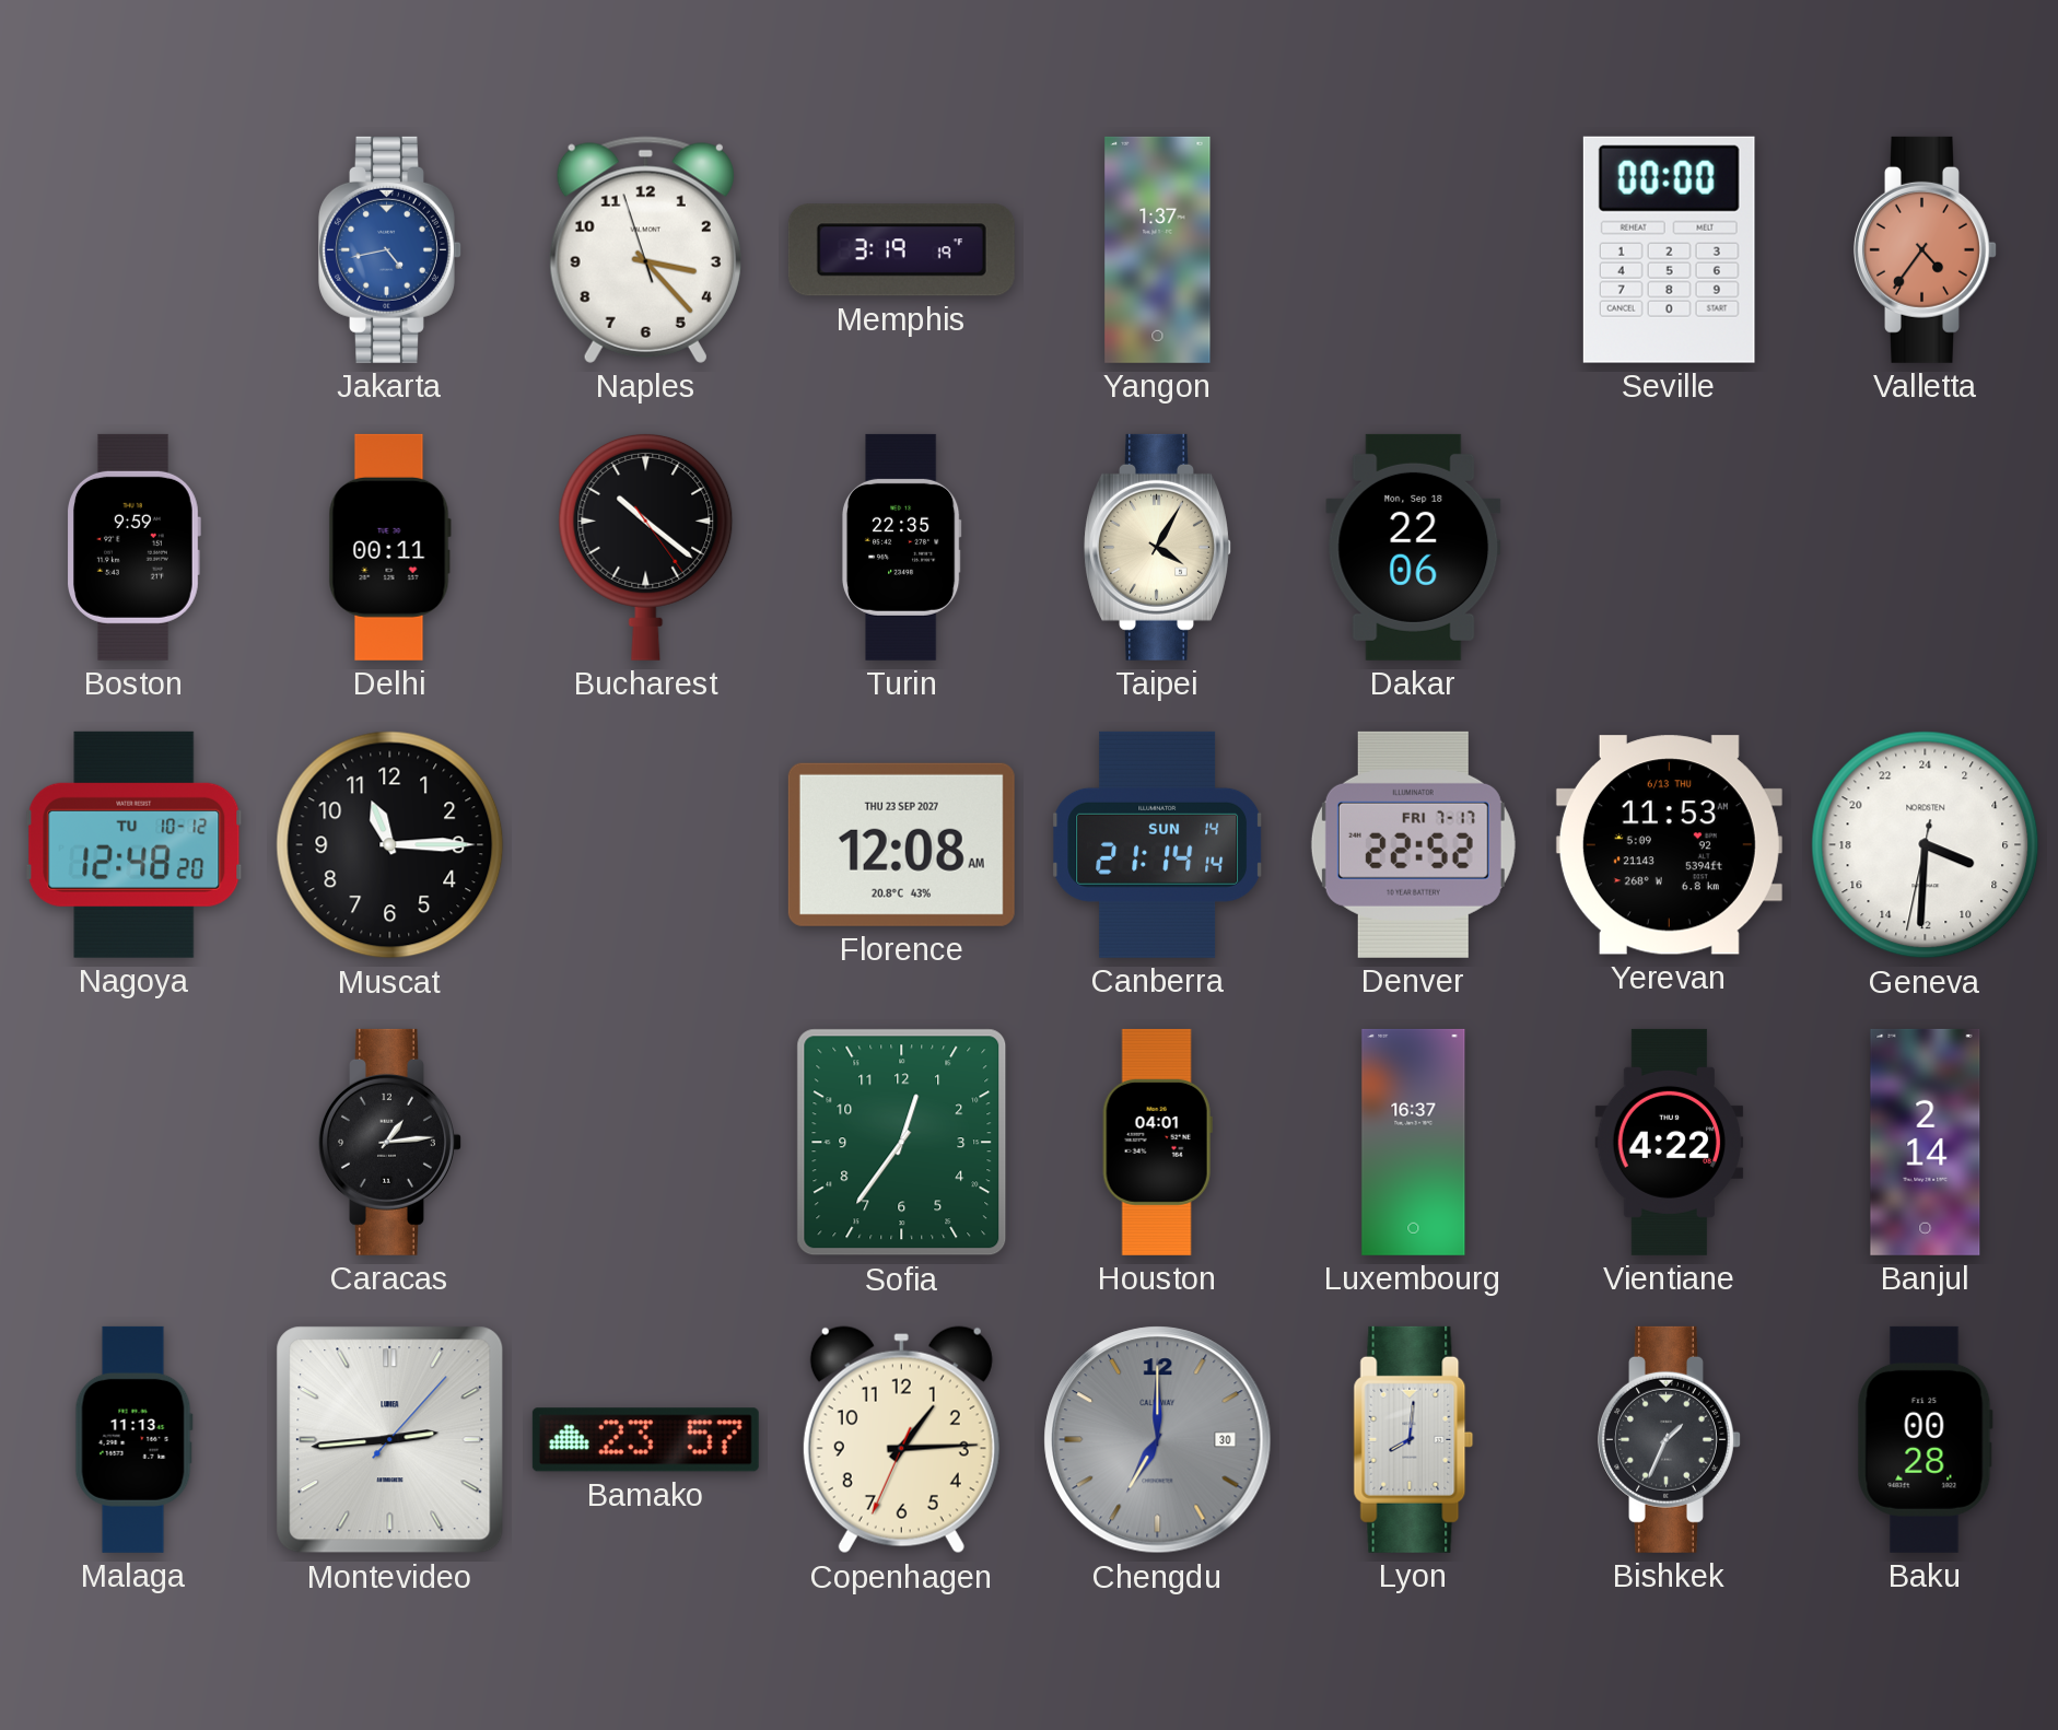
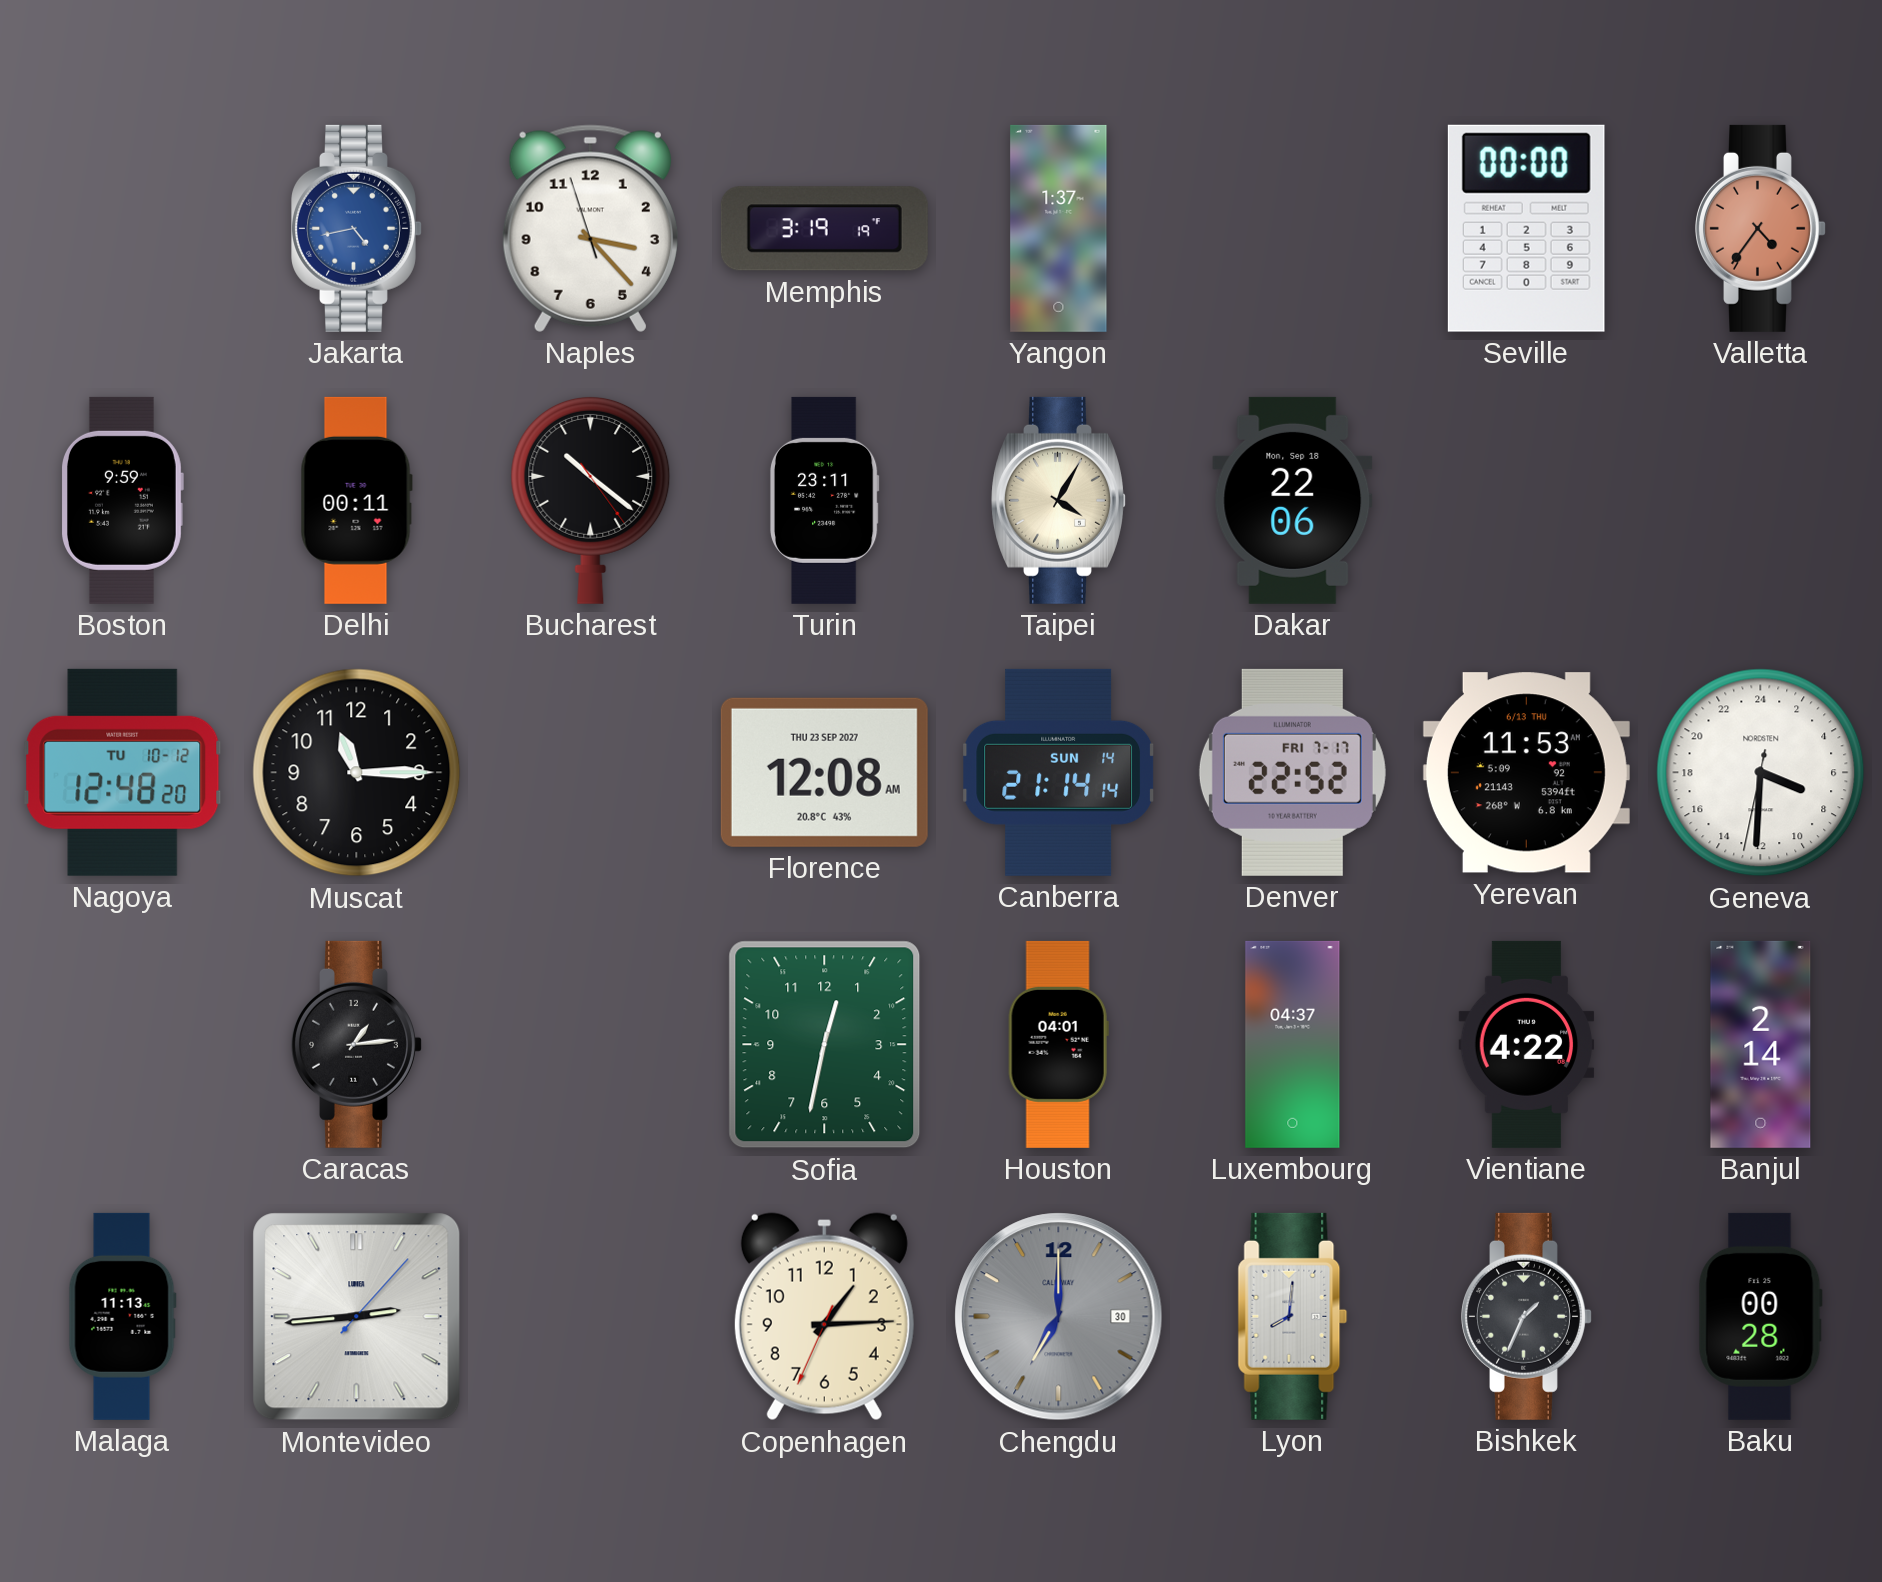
Turin: 22:35 -> 23:11 (824, 500)
Sofia: 12:36 -> 12:32 (825, 1045)
Luxembourg: 16:37 -> 04:37 (1293, 1044)
Bamako: 23:57 -> none (645, 1440)
